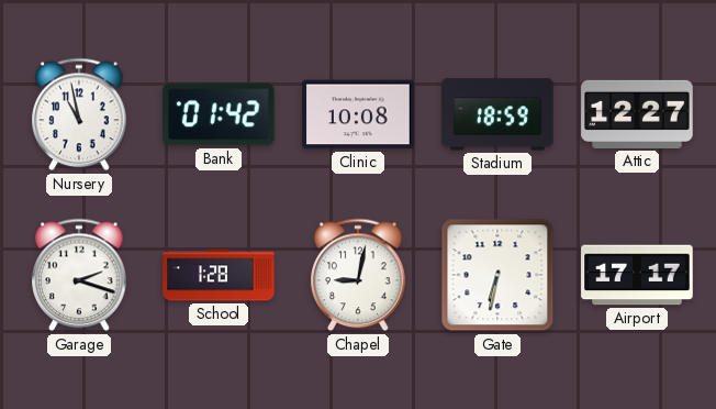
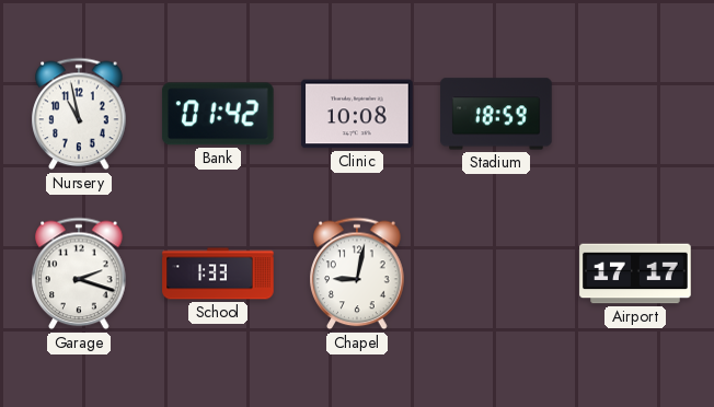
Attic: 12:27 -> none (637, 114)
School: 1:28 -> 1:33 (218, 274)
Gate: 6:32 -> none (497, 275)
